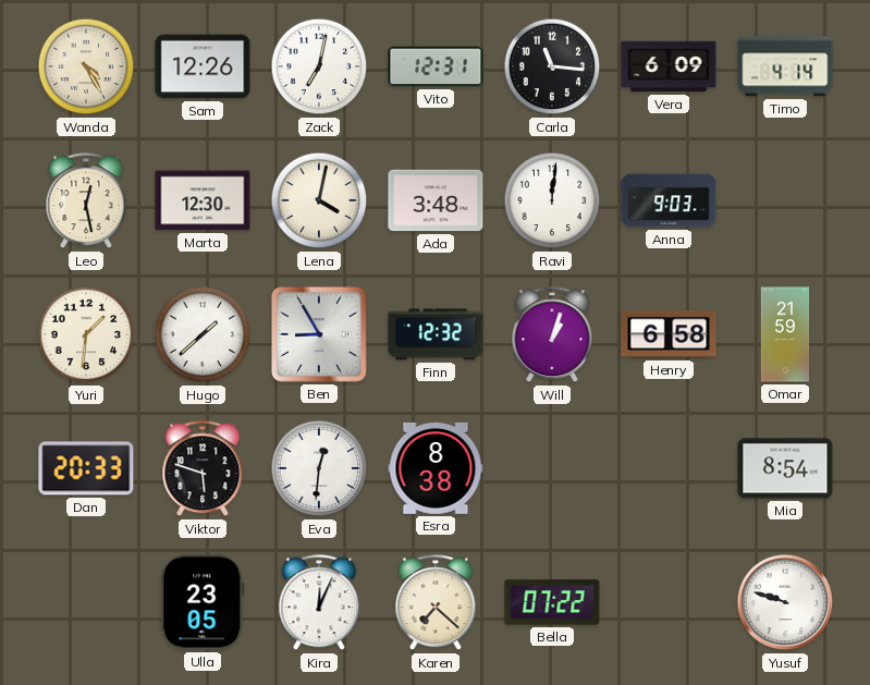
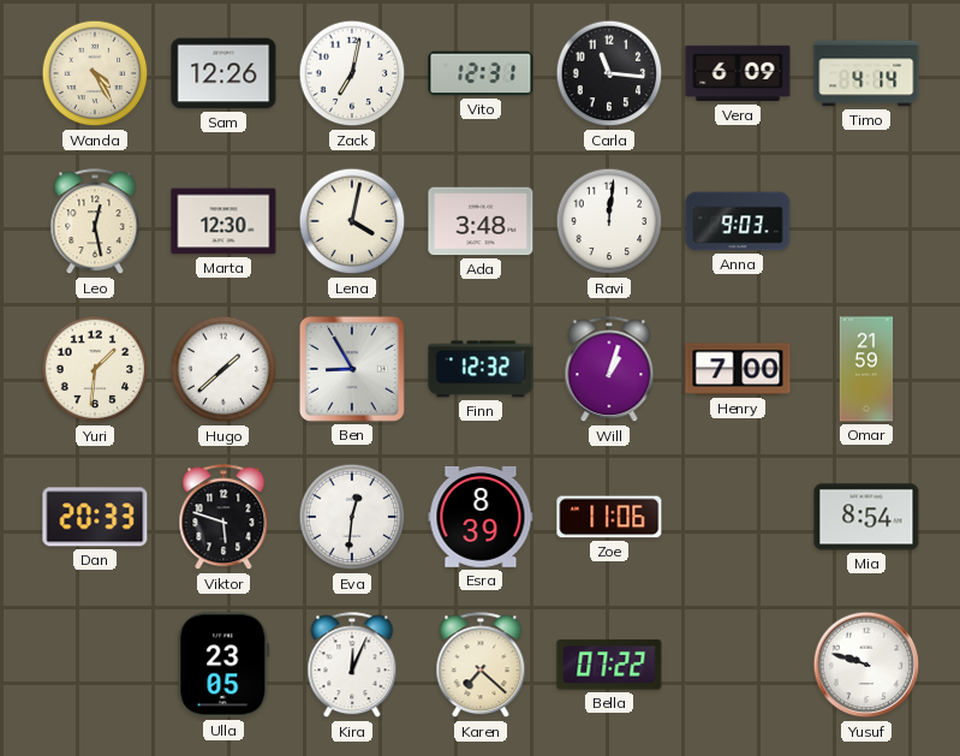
Henry: 6:58 -> 7:00 (738, 369)
Esra: 8:38 -> 8:39 (481, 517)
Zoe: none -> 11:06 (609, 517)
